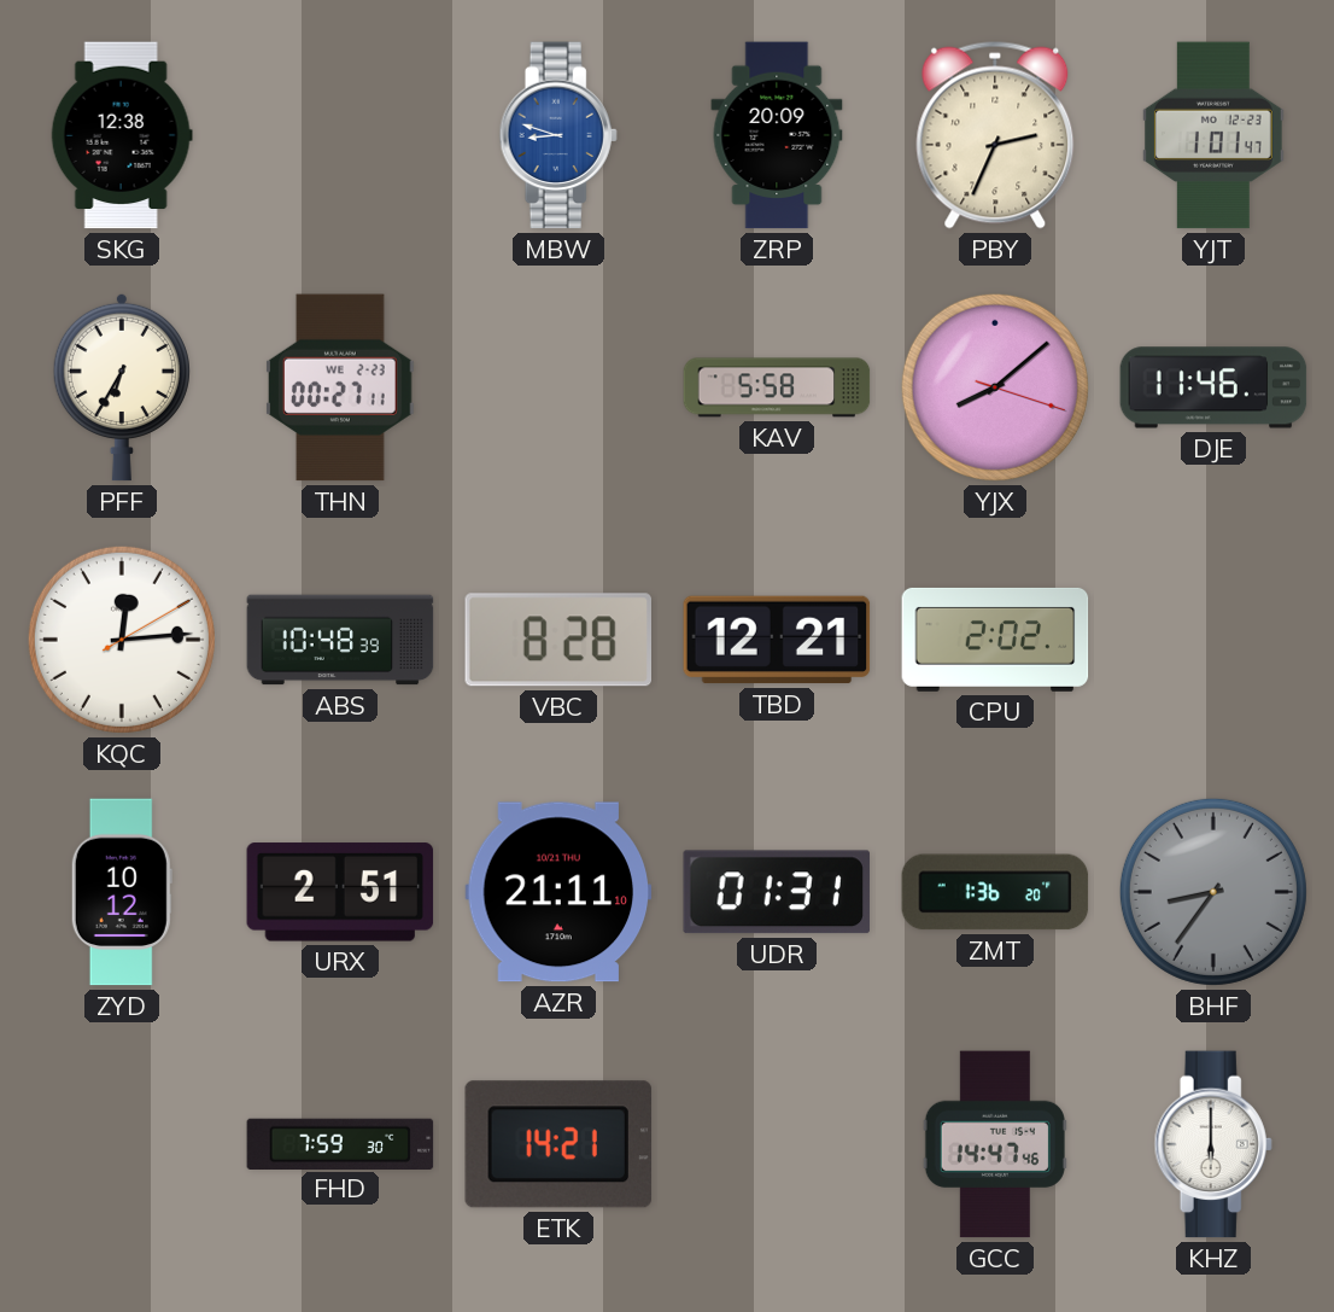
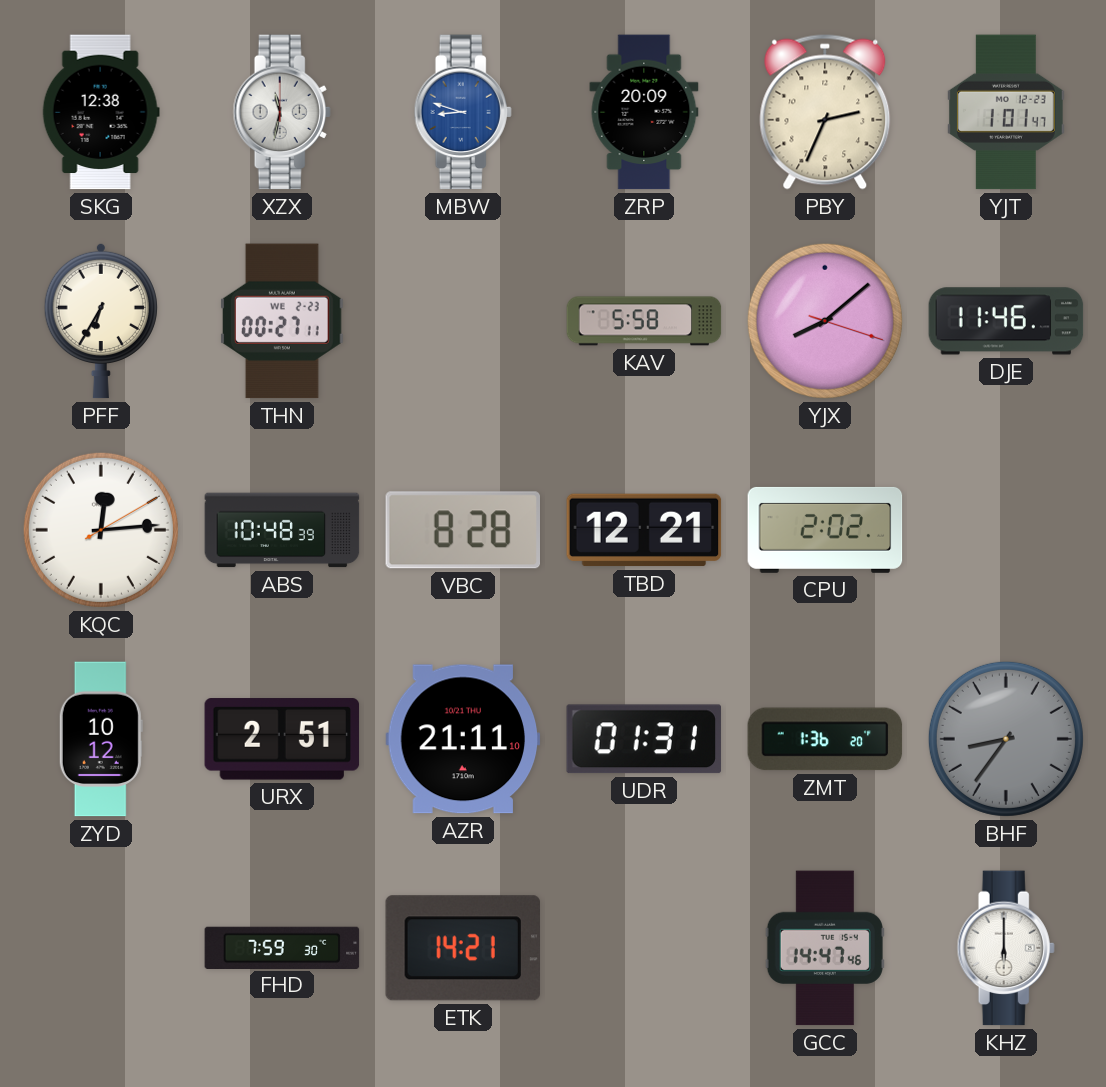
XZX: none -> 11:32 (282, 112)
